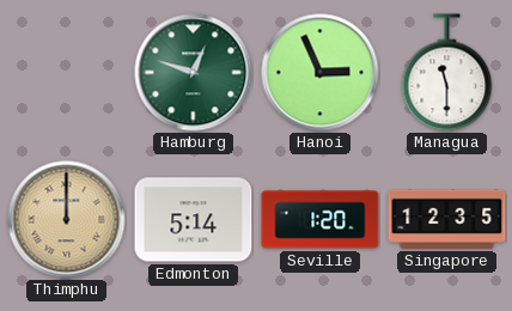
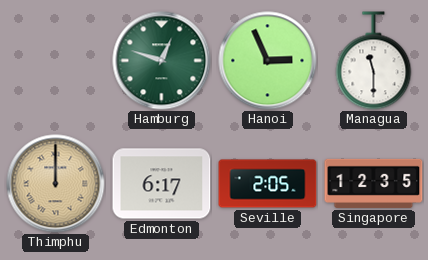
Edmonton: 5:14 -> 6:17 (162, 184)
Seville: 1:20 -> 2:05 (268, 184)
